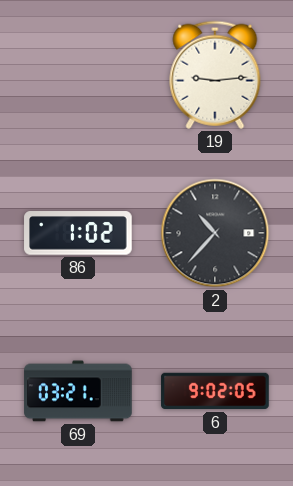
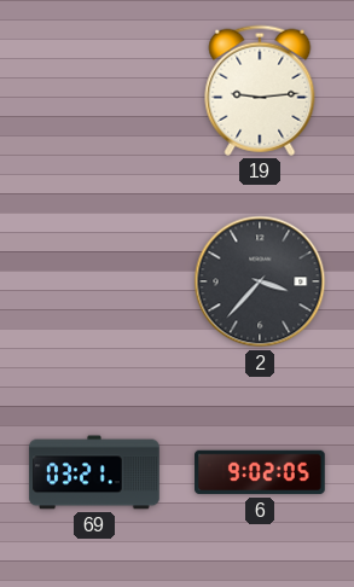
86: 1:02 -> none (78, 233)
2: 10:37 -> 3:37 (260, 281)
